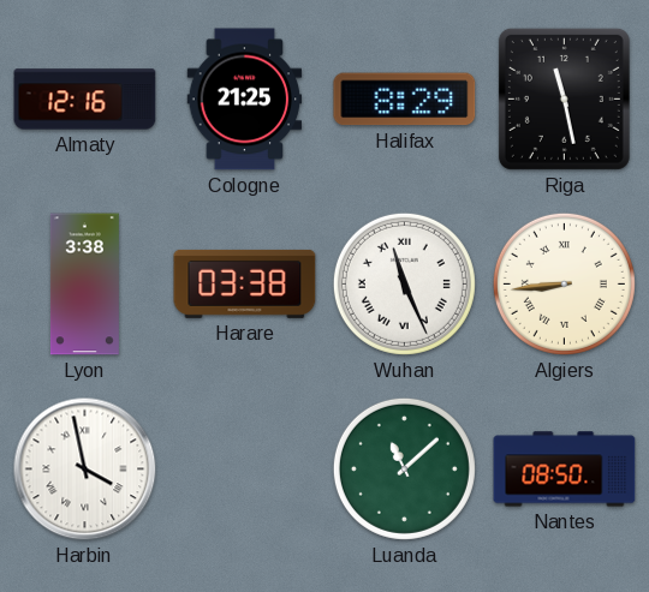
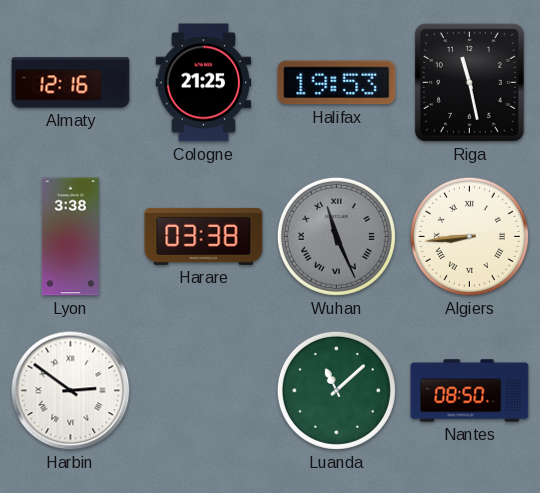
Halifax: 8:29 -> 19:53 (337, 83)
Wuhan dial: white -> grey (336, 236)
Harbin: 3:58 -> 2:51 (71, 391)
